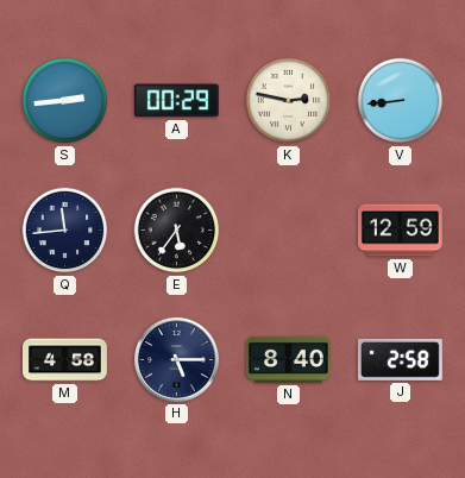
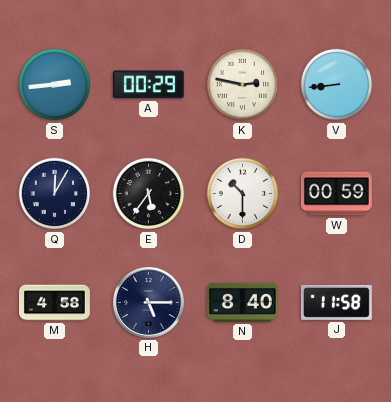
Q: 11:44 -> 12:05 (55, 194)
D: none -> 10:30 (243, 194)
W: 12:59 -> 00:59 (336, 194)
J: 2:58 -> 11:58 (336, 302)
